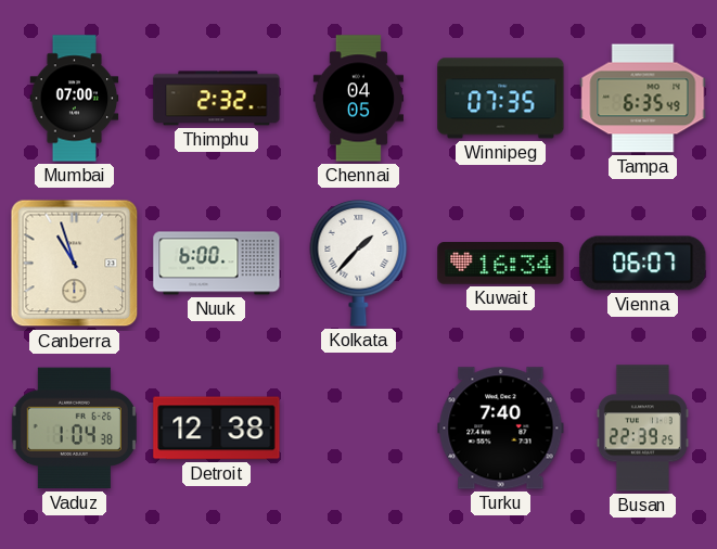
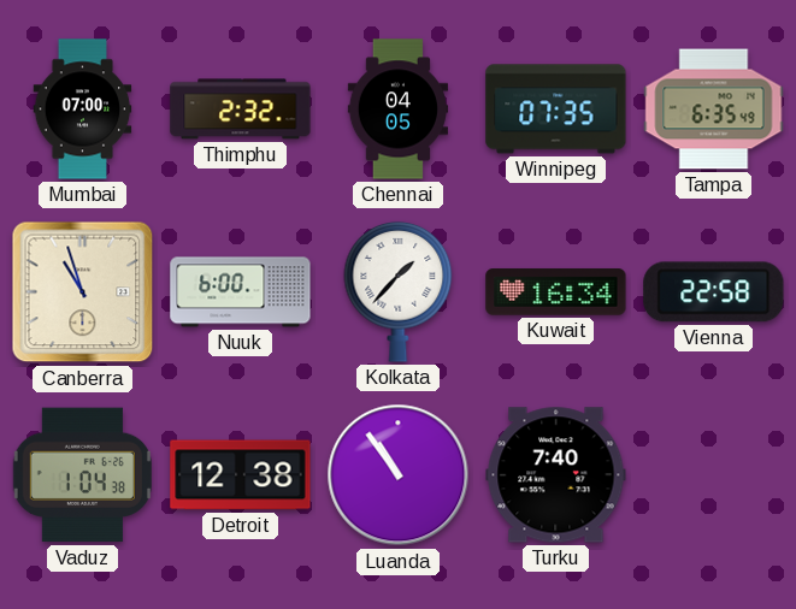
Vienna: 06:07 -> 22:58 (714, 292)
Luanda: none -> 10:54 (399, 475)
Busan: 22:39 -> none (642, 429)
